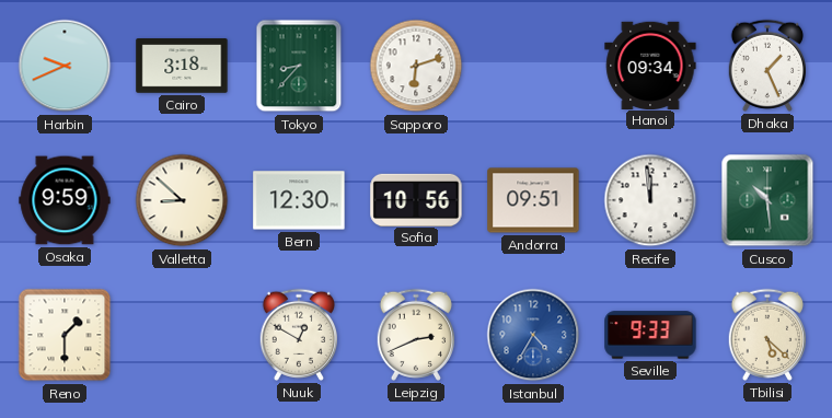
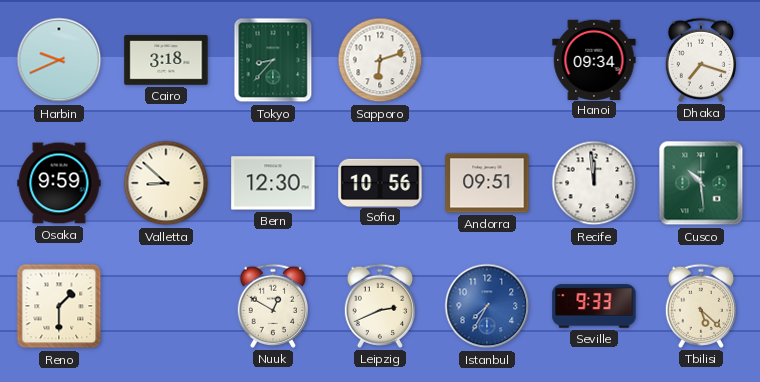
Dhaka: 1:26 -> 7:18 (700, 60)
Istanbul: 4:35 -> 7:35 (487, 306)
